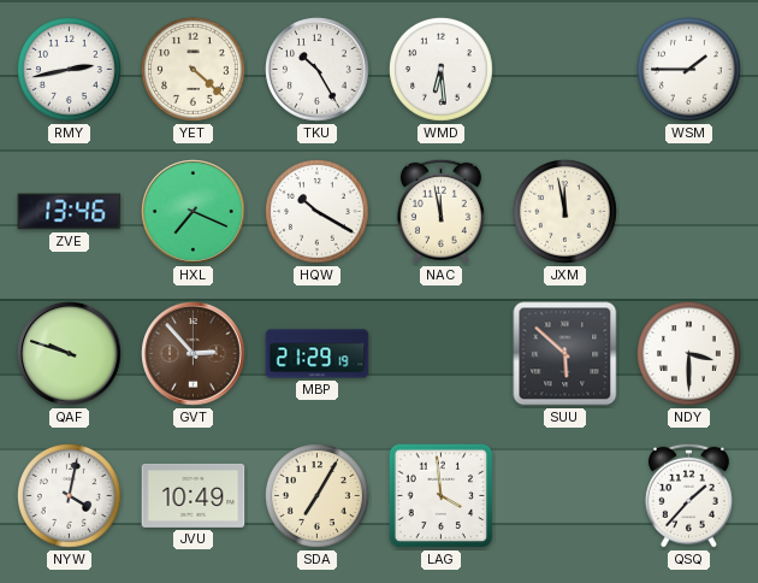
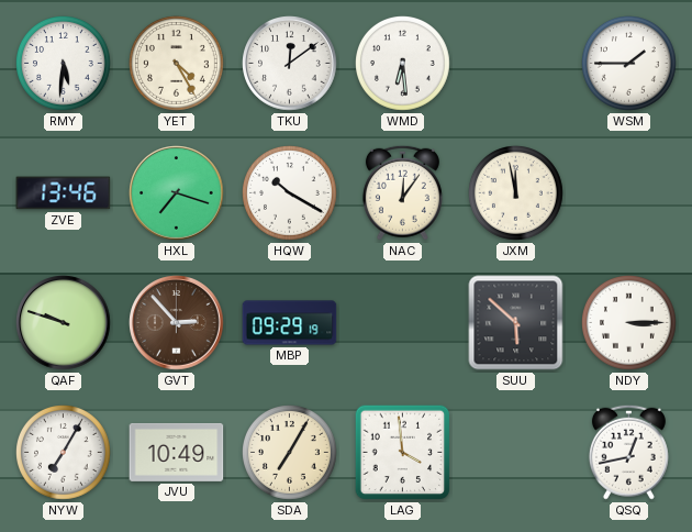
RMY: 2:43 -> 5:31 (64, 64)
YET: 4:22 -> 4:25 (177, 64)
TKU: 10:25 -> 12:09 (290, 64)
HXL: 7:19 -> 7:18 (177, 193)
NAC: 11:58 -> 12:06 (402, 192)
MBP: 21:29 -> 09:29 (290, 323)
NDY: 3:30 -> 3:15 (629, 323)
NYW: 4:02 -> 7:05 (64, 453)
QSQ: 1:37 -> 12:43 (628, 452)
